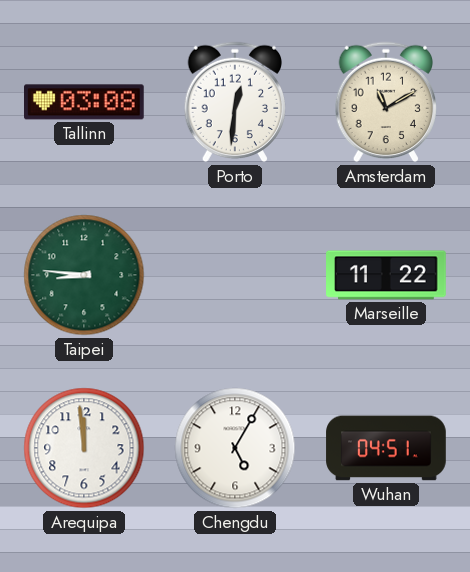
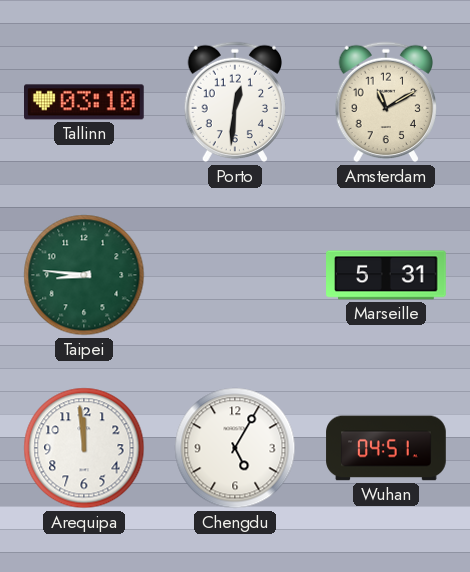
Tallinn: 03:08 -> 03:10 (85, 102)
Marseille: 11:22 -> 5:31 (386, 275)
